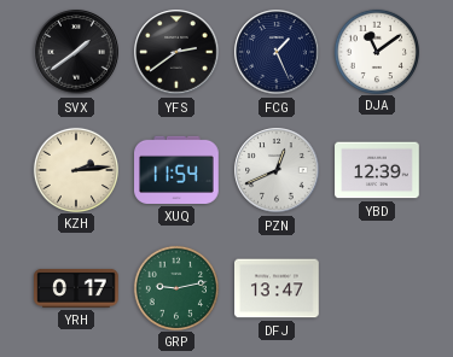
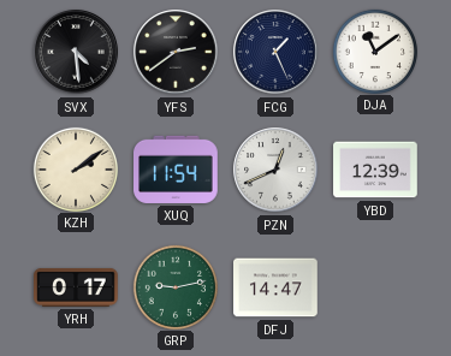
SVX: 1:39 -> 4:29 (76, 52)
KZH: 2:14 -> 2:09 (75, 168)
DFJ: 13:47 -> 14:47 (275, 287)
